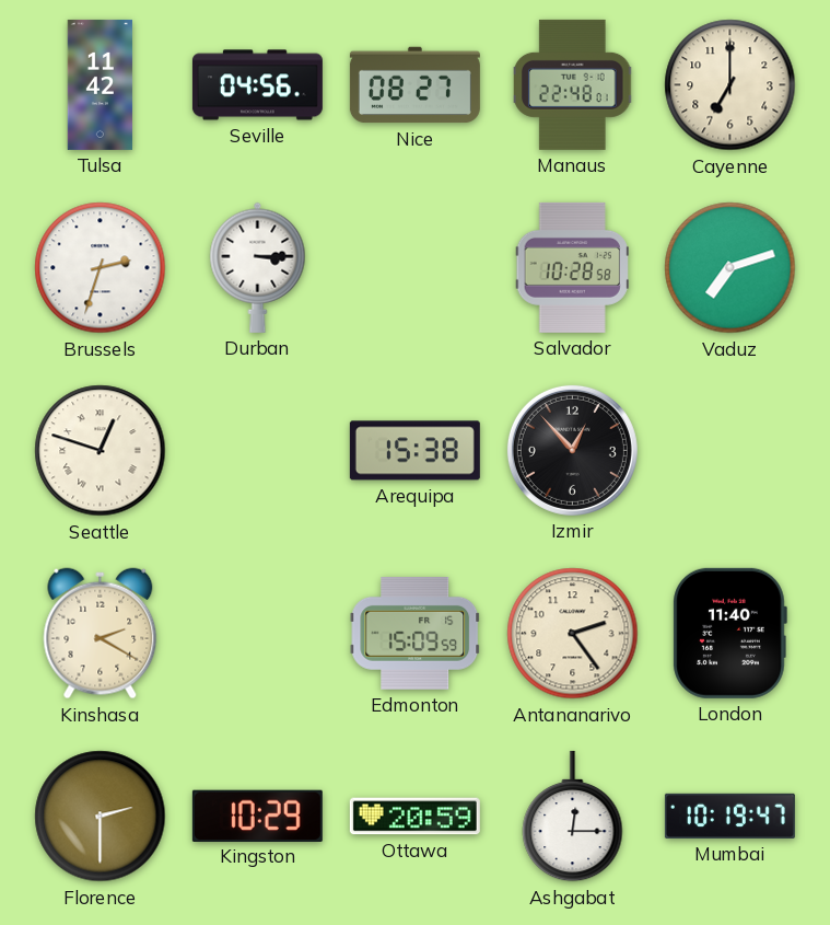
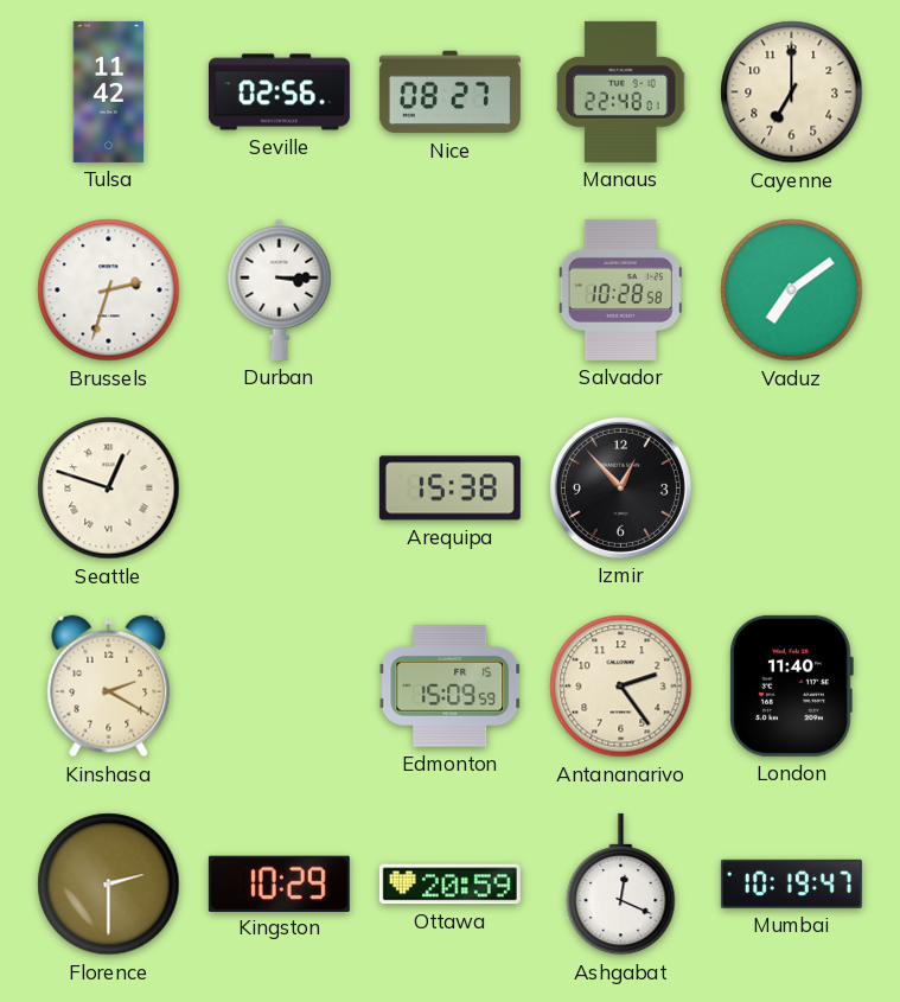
Seville: 04:56 -> 02:56 (279, 92)
Vaduz: 7:12 -> 7:09 (792, 291)
Ashgabat: 12:15 -> 12:19 (621, 885)
